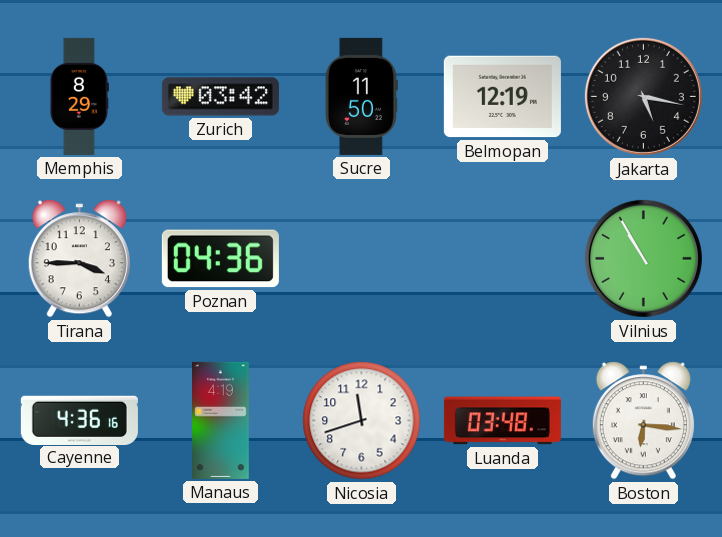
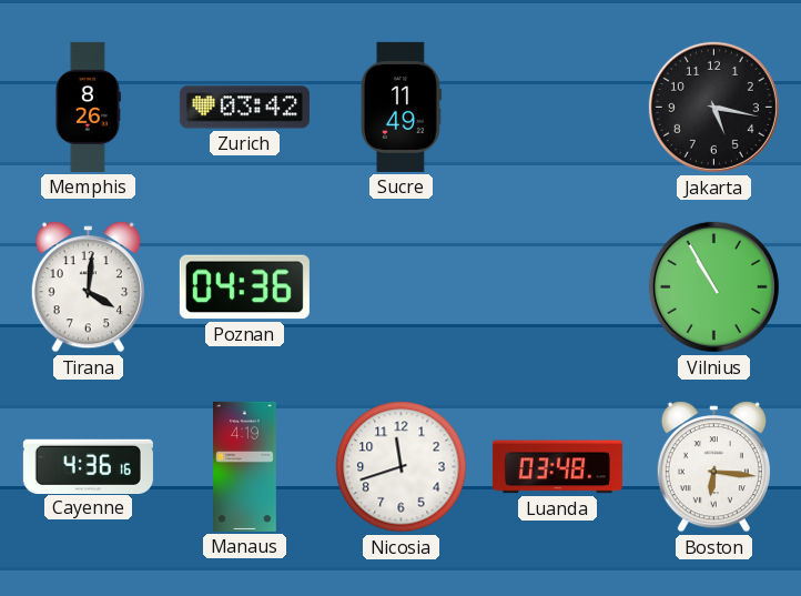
Memphis: 8:29 -> 8:26 (88, 107)
Sucre: 11:50 -> 11:49 (400, 107)
Belmopan: 12:19 -> none (502, 97)
Tirana: 3:45 -> 4:01 (88, 287)
